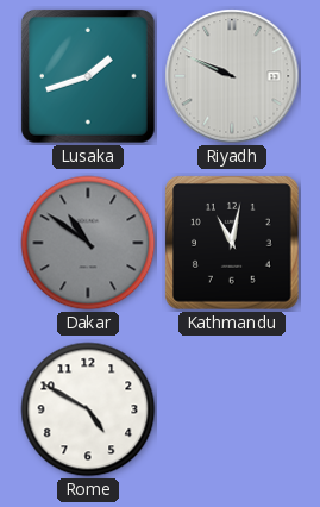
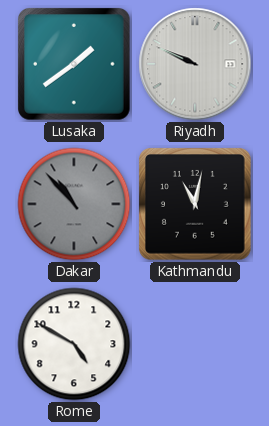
Lusaka: 1:42 -> 1:39 (75, 65)
Dakar: 10:51 -> 10:53 (74, 204)
